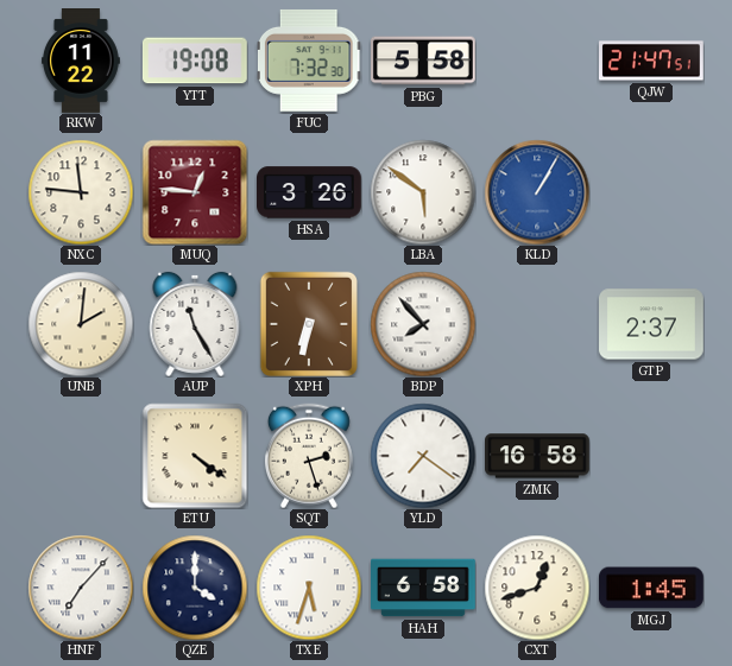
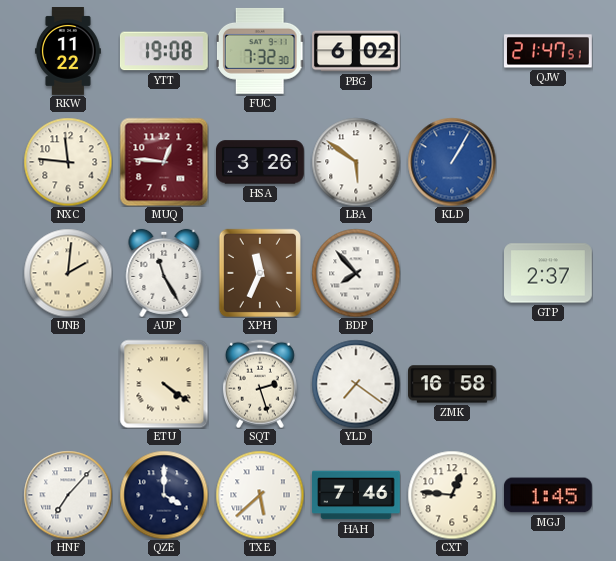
PBG: 5:58 -> 6:02 (357, 51)
XPH: 6:32 -> 11:34 (260, 273)
TXE: 5:33 -> 5:38 (260, 495)
HAH: 6:58 -> 7:46 (357, 495)
CXT: 12:42 -> 12:46 (452, 495)
